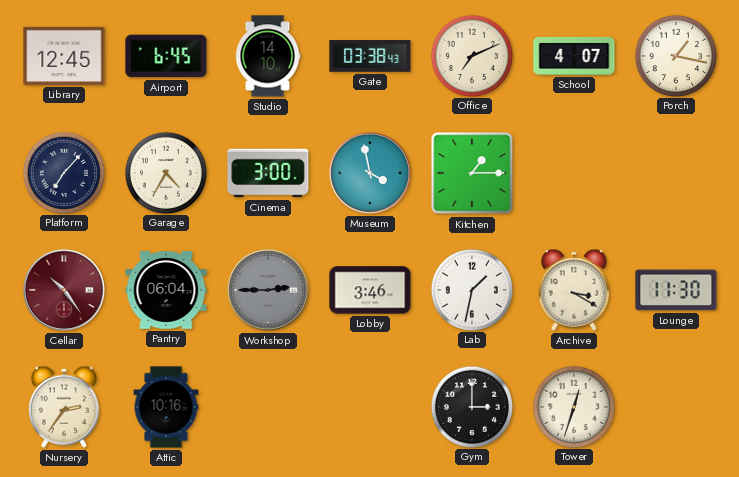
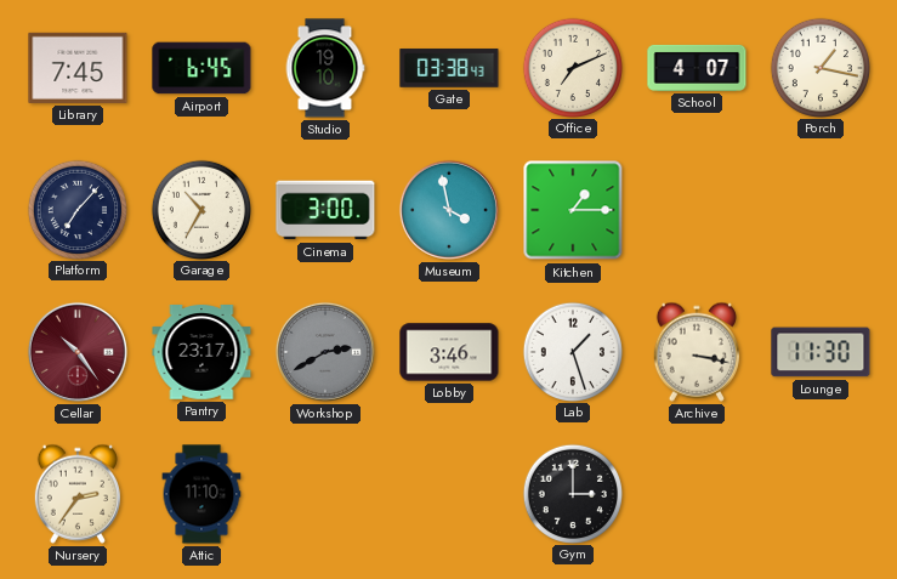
Library: 12:45 -> 7:45 (78, 68)
Studio: 14:10 -> 19:10 (325, 68)
Garage: 4:35 -> 10:35 (200, 209)
Pantry: 06:04 -> 23:17 (201, 353)
Workshop: 2:45 -> 2:40 (325, 352)
Lab: 1:32 -> 1:27 (572, 351)
Archive: 3:20 -> 3:17 (697, 352)
Attic: 10:16 -> 11:10 (201, 494)
Tower: 12:33 -> none (573, 406)
